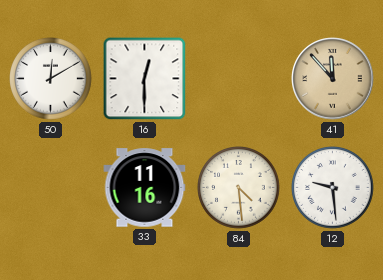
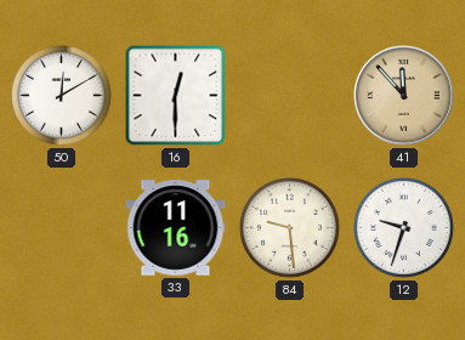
84: 4:29 -> 9:29 (290, 228)
12: 9:29 -> 9:33 (404, 228)
